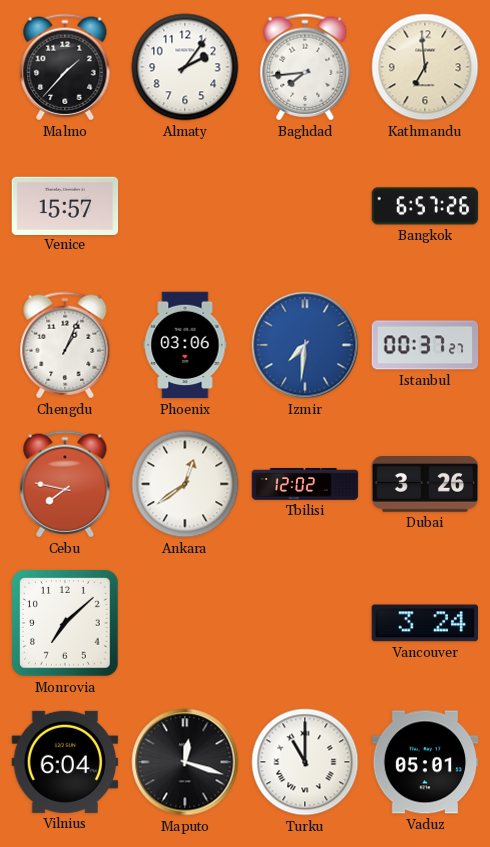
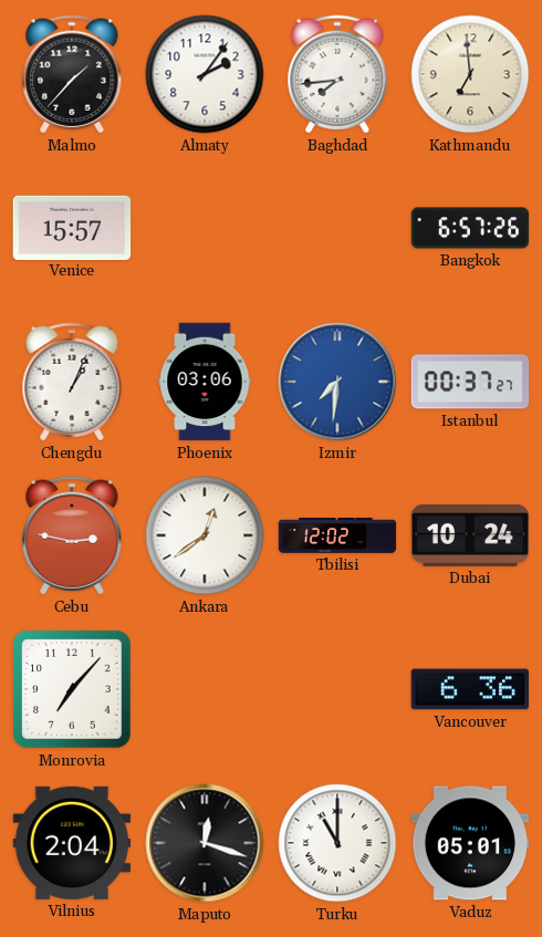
Cebu: 7:47 -> 2:47 (72, 535)
Dubai: 3:26 -> 10:24 (470, 537)
Monrovia: 7:08 -> 7:07 (72, 689)
Vancouver: 3:24 -> 6:36 (469, 689)
Vilnius: 6:04 -> 2:04 (72, 843)
